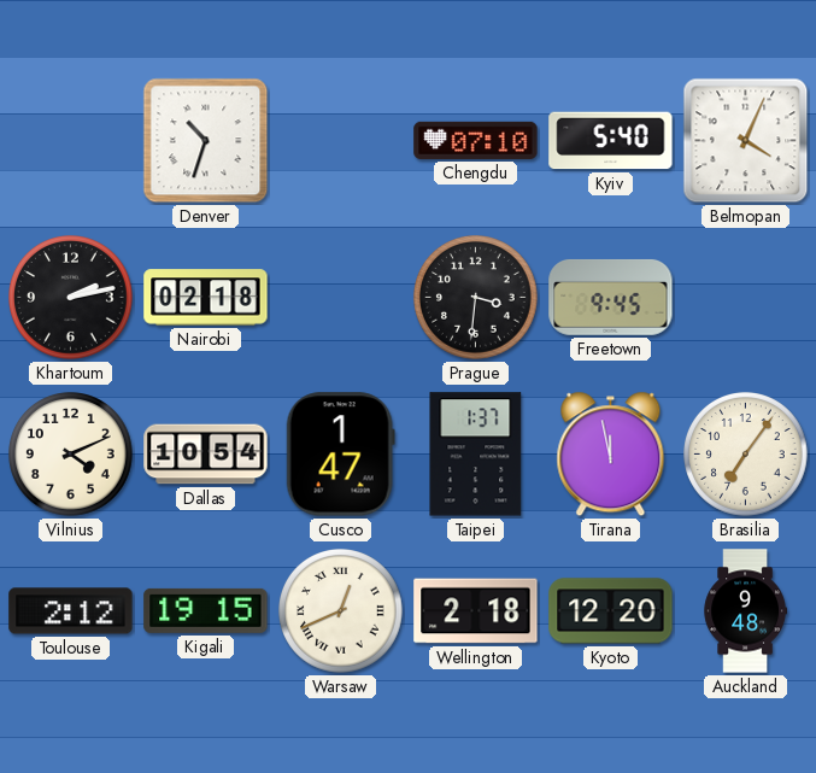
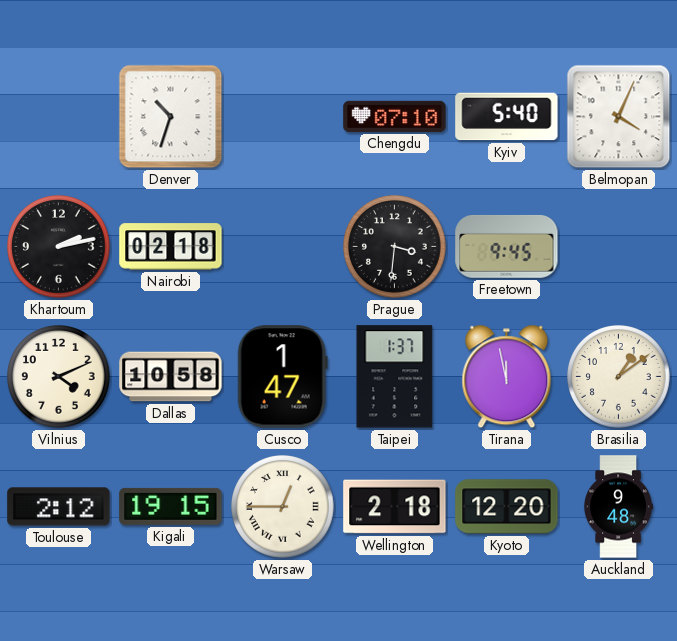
Dallas: 10:54 -> 10:58 (171, 377)
Brasilia: 7:06 -> 1:09 (619, 377)
Warsaw: 12:41 -> 12:45 (283, 507)
